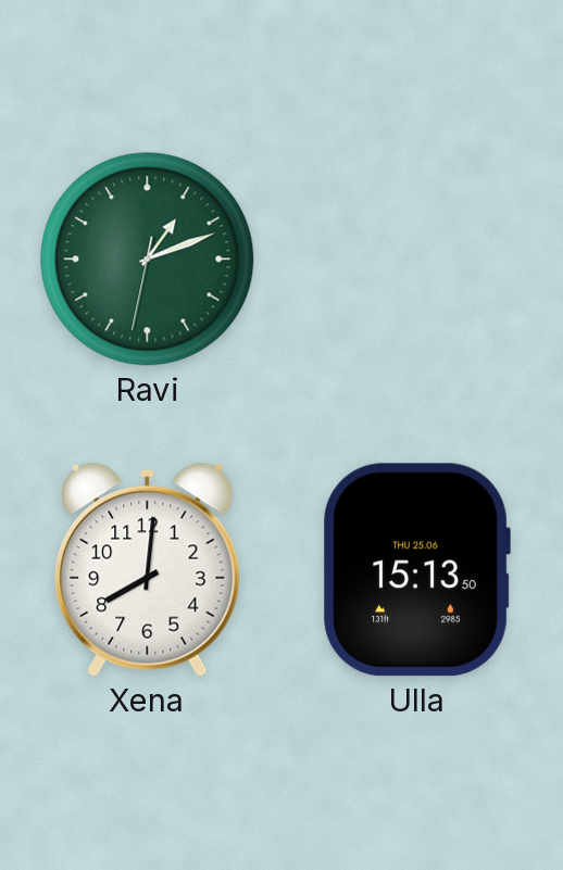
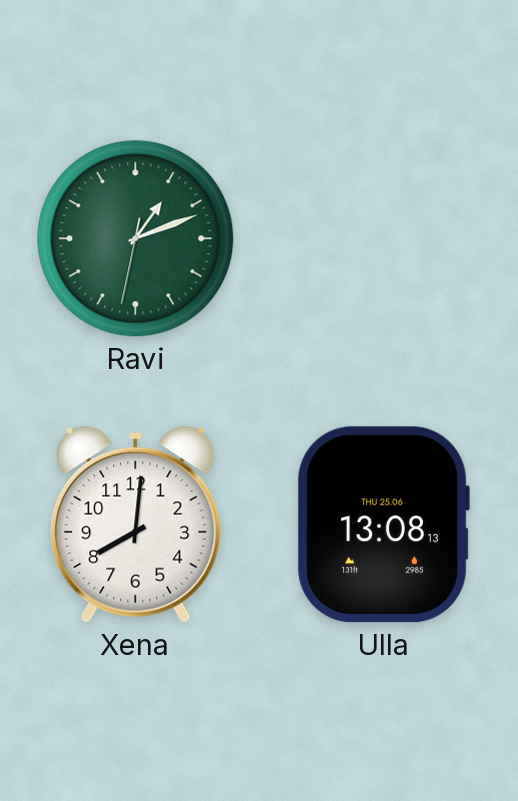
Ulla: 15:13 -> 13:08 (383, 525)
